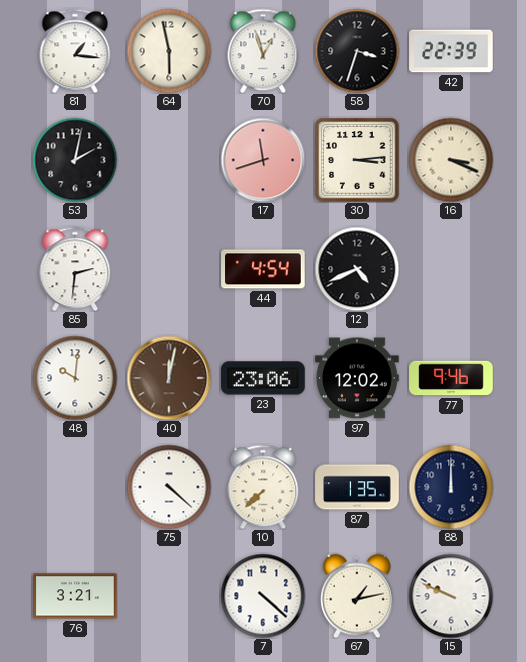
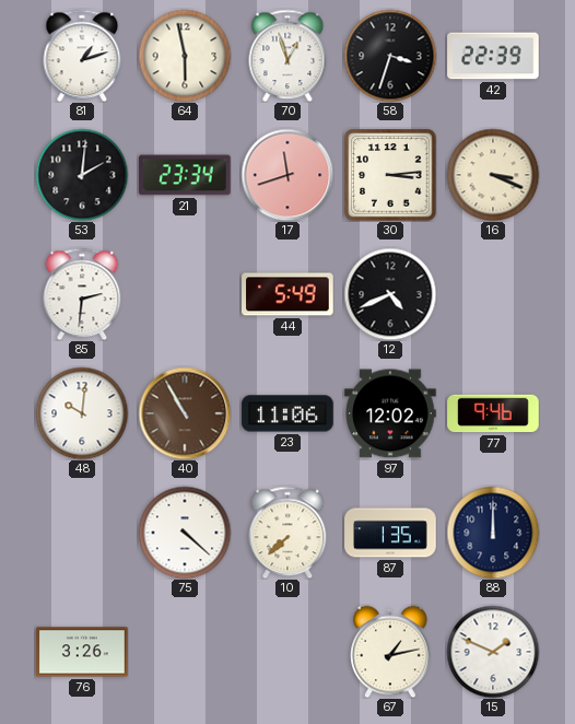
81: 1:16 -> 1:12 (82, 56)
53: 2:02 -> 2:01 (82, 175)
21: none -> 23:34 (185, 175)
44: 4:54 -> 5:49 (287, 294)
40: 12:02 -> 10:55 (185, 413)
23: 23:06 -> 11:06 (287, 413)
76: 3:21 -> 3:26 (82, 652)
7: 4:22 -> none (263, 596)
15: 9:49 -> 1:49 (493, 652)
